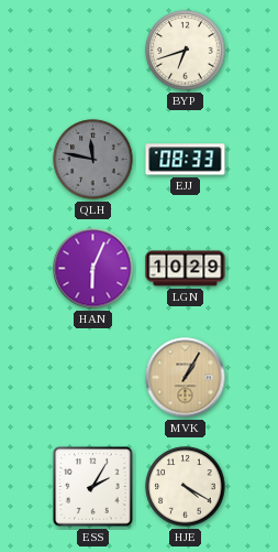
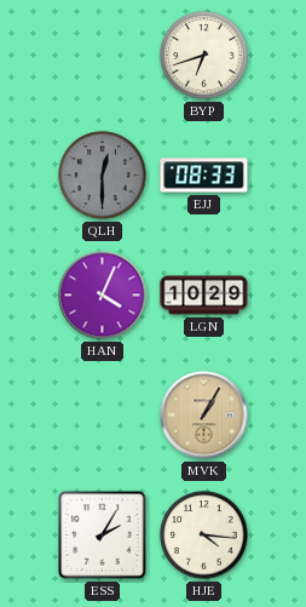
QLH: 11:47 -> 12:30 (103, 176)
HAN: 6:04 -> 4:04 (103, 296)
HJE: 4:20 -> 4:16 (204, 536)
